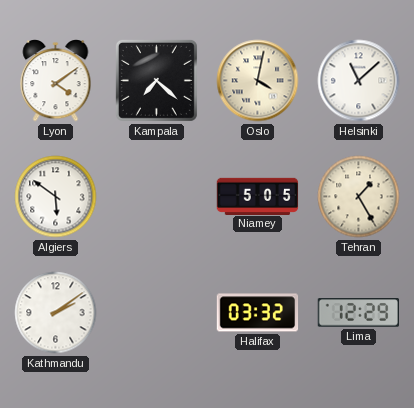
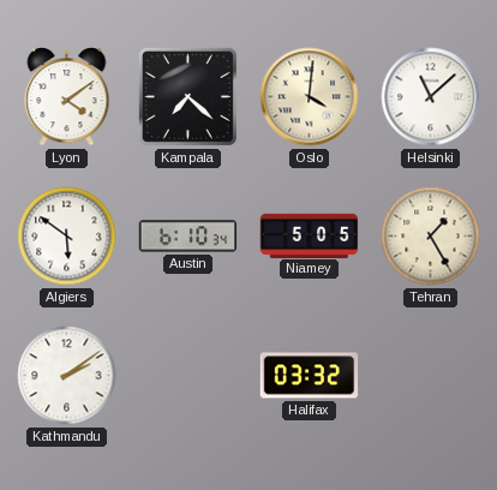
Oslo: 4:02 -> 4:01 (310, 97)
Austin: none -> 6:10 (188, 237)
Lima: 12:29 -> none (358, 313)
